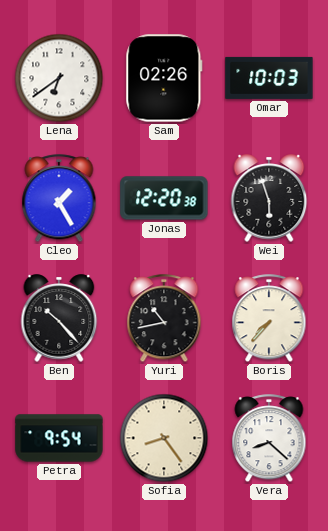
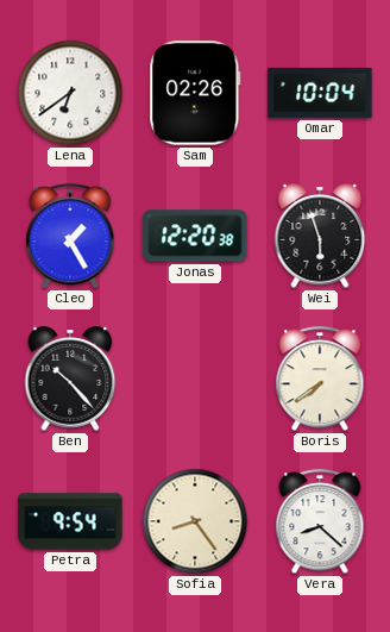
Omar: 10:03 -> 10:04 (320, 93)
Yuri: 10:43 -> none (164, 319)
Boris: 7:37 -> 7:39 (320, 380)
